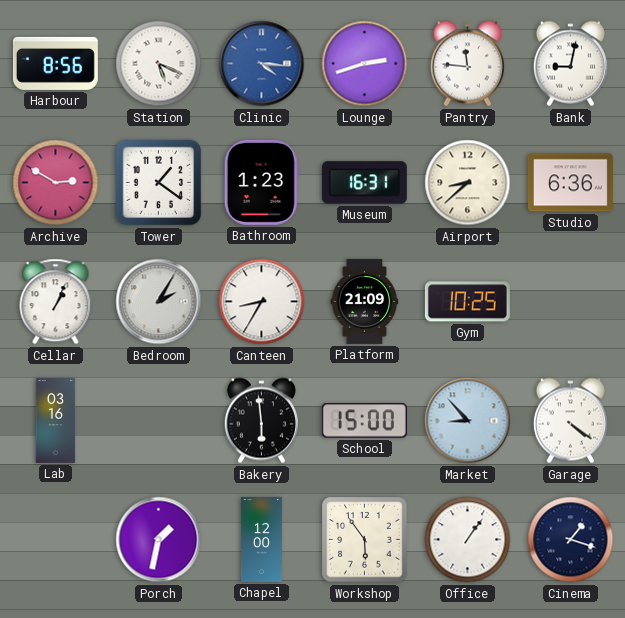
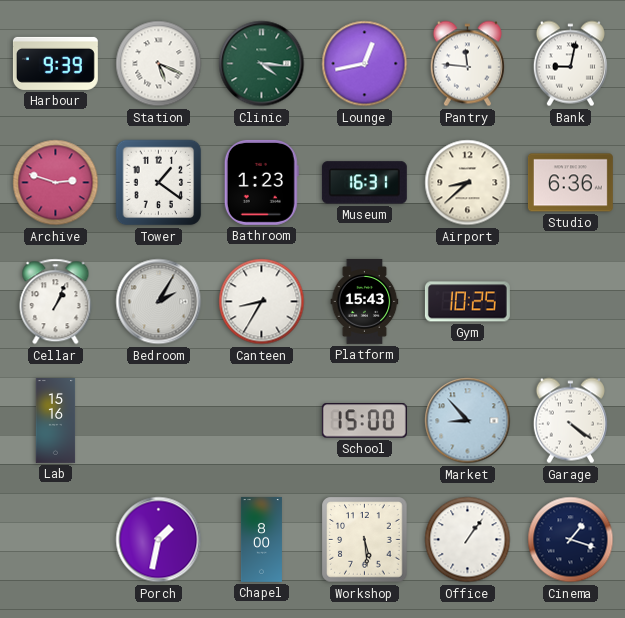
Harbour: 8:56 -> 9:39 (55, 63)
Clinic dial: blue -> green (262, 64)
Lounge: 2:42 -> 12:43 (365, 64)
Archive: 2:50 -> 2:48 (56, 183)
Platform: 21:09 -> 15:43 (365, 301)
Lab: 03:16 -> 15:16 (56, 421)
Bakery: 5:59 -> none (261, 421)
Chapel: 12:00 -> 8:00 (261, 540)
Workshop: 5:54 -> 5:29 (365, 540)
